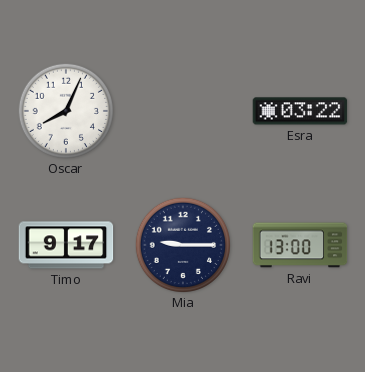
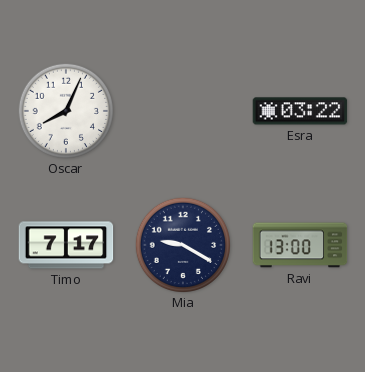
Timo: 9:17 -> 7:17 (66, 245)
Mia: 9:15 -> 9:20 (182, 244)
